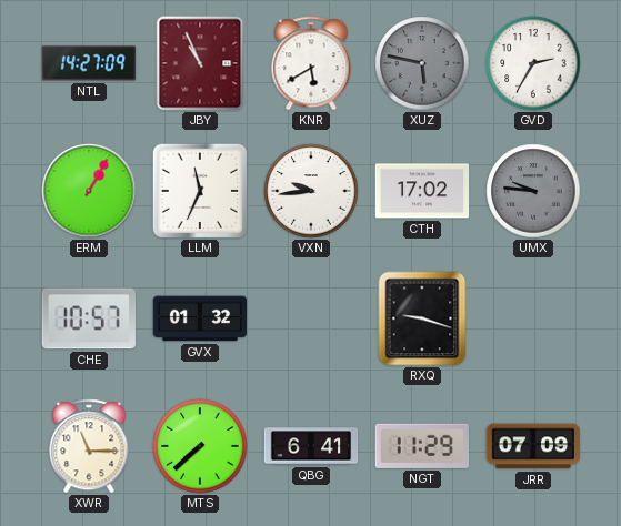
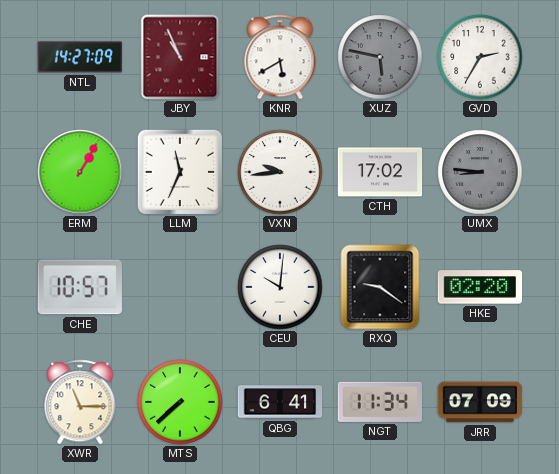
UMX: 9:46 -> 8:46 (480, 172)
GVX: 01:32 -> none (200, 318)
CEU: none -> 10:01 (280, 287)
RXQ: 9:18 -> 9:21 (380, 287)
HKE: none -> 02:20 (480, 287)
NGT: 11:29 -> 11:34 (379, 402)
